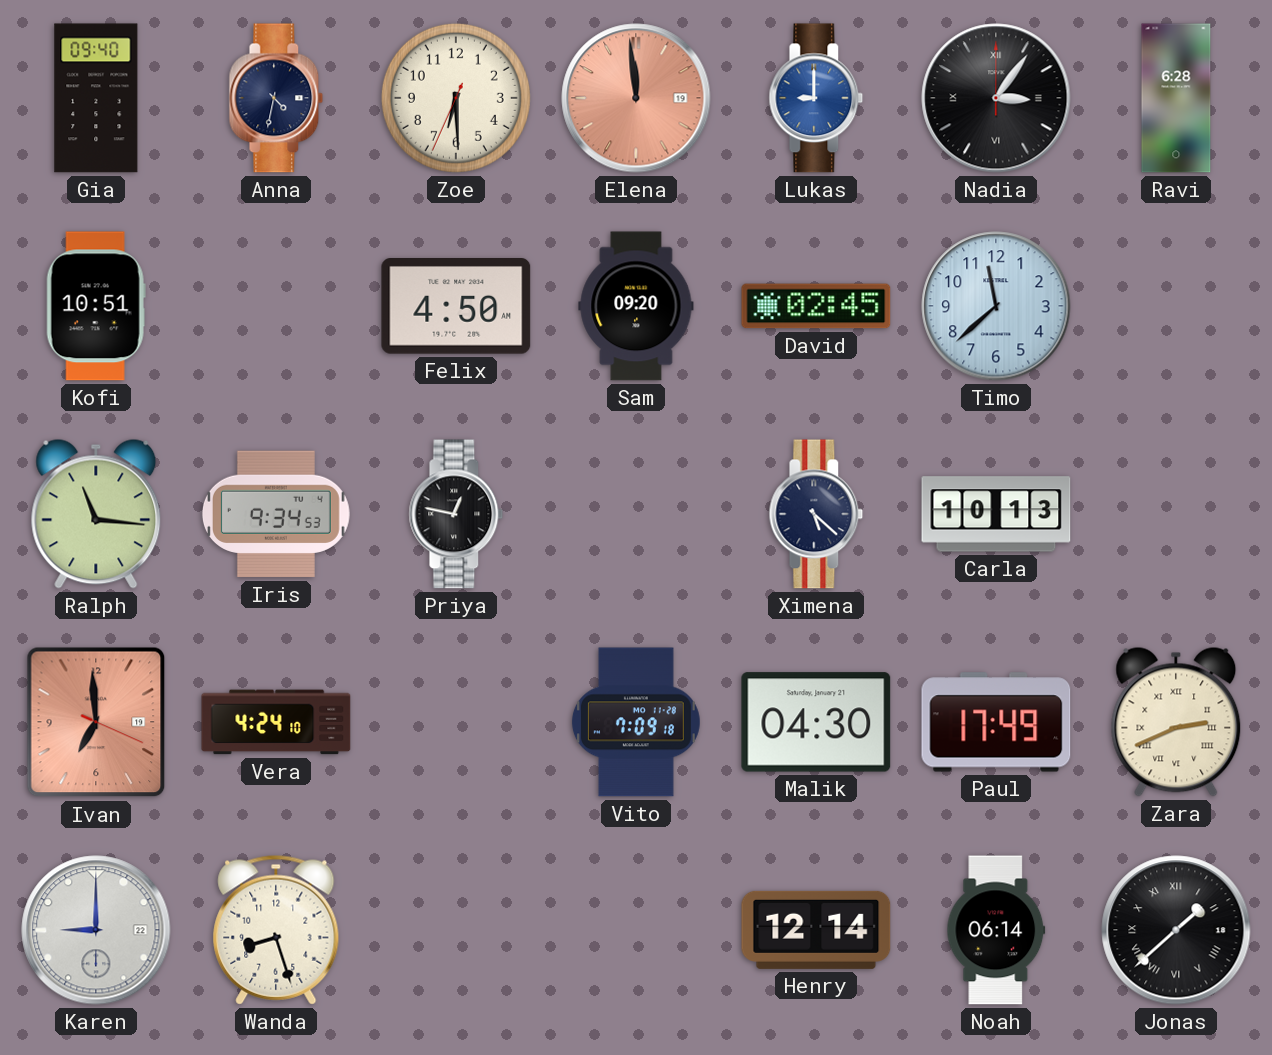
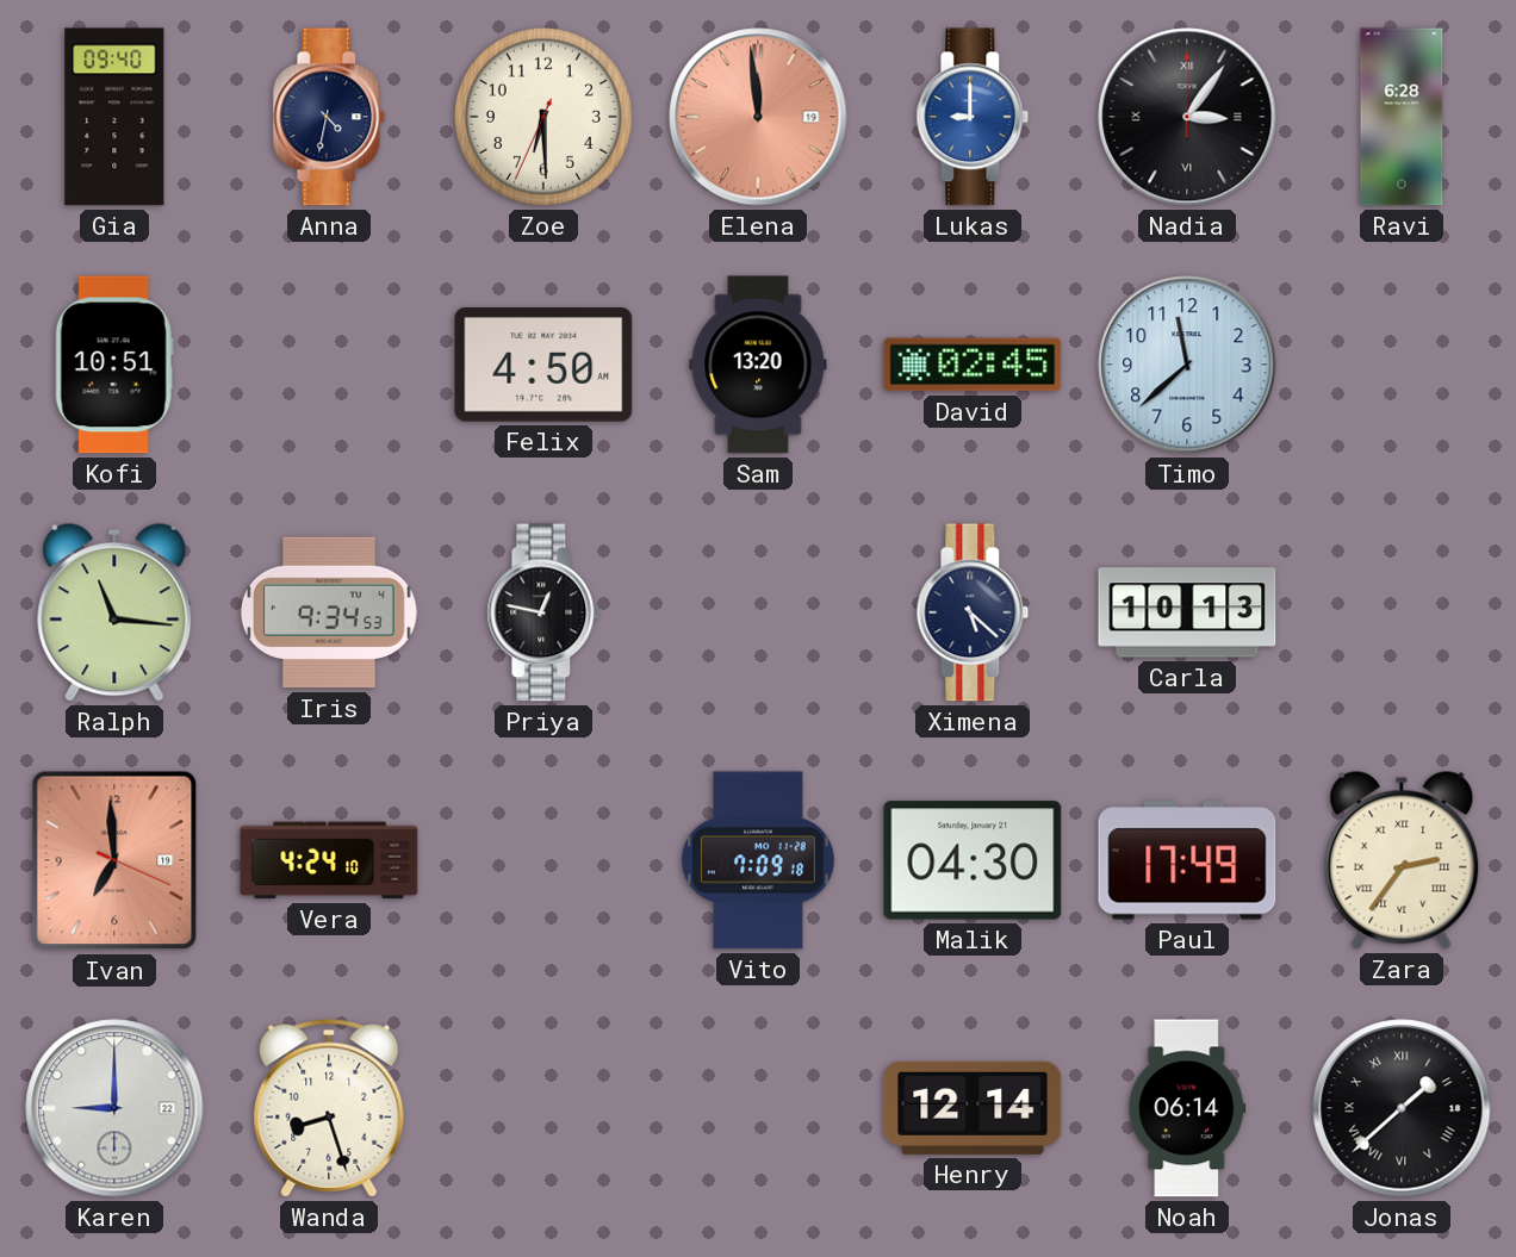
Sam: 09:20 -> 13:20 (758, 365)
Zara: 2:41 -> 2:36 (1402, 860)
